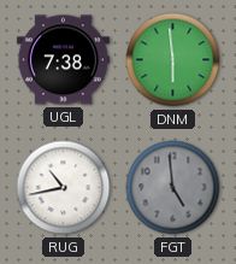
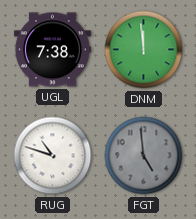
DNM: 5:59 -> 11:59 (144, 50)
RUG: 10:43 -> 10:48 (53, 156)
